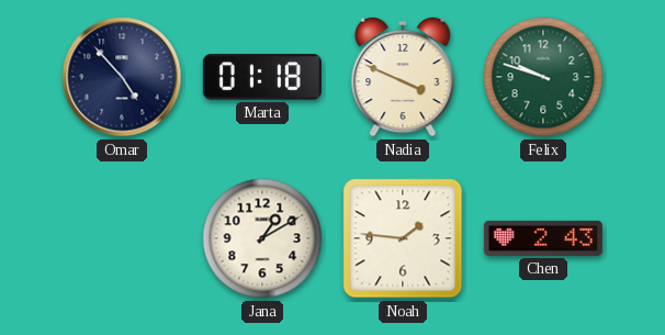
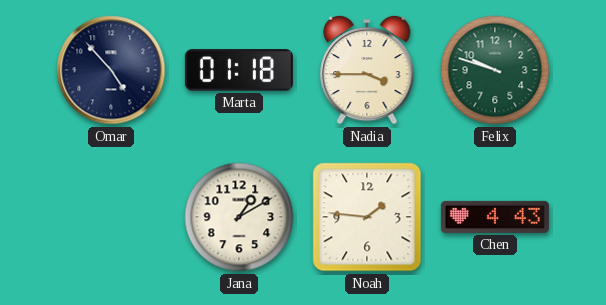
Nadia: 3:49 -> 3:45 (367, 70)
Chen: 2:43 -> 4:43 (495, 217)
